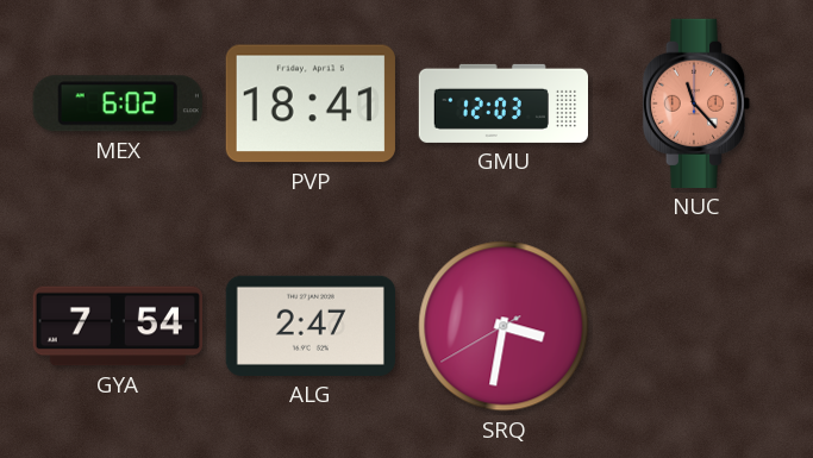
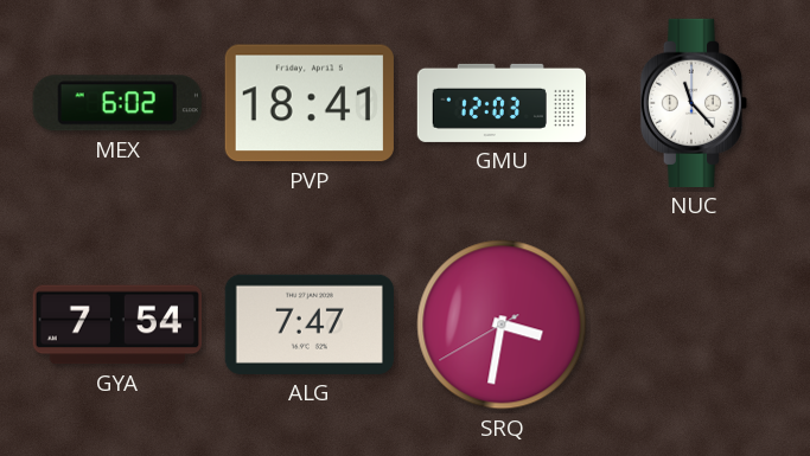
NUC dial: salmon -> white (693, 103)
ALG: 2:47 -> 7:47 (310, 325)
